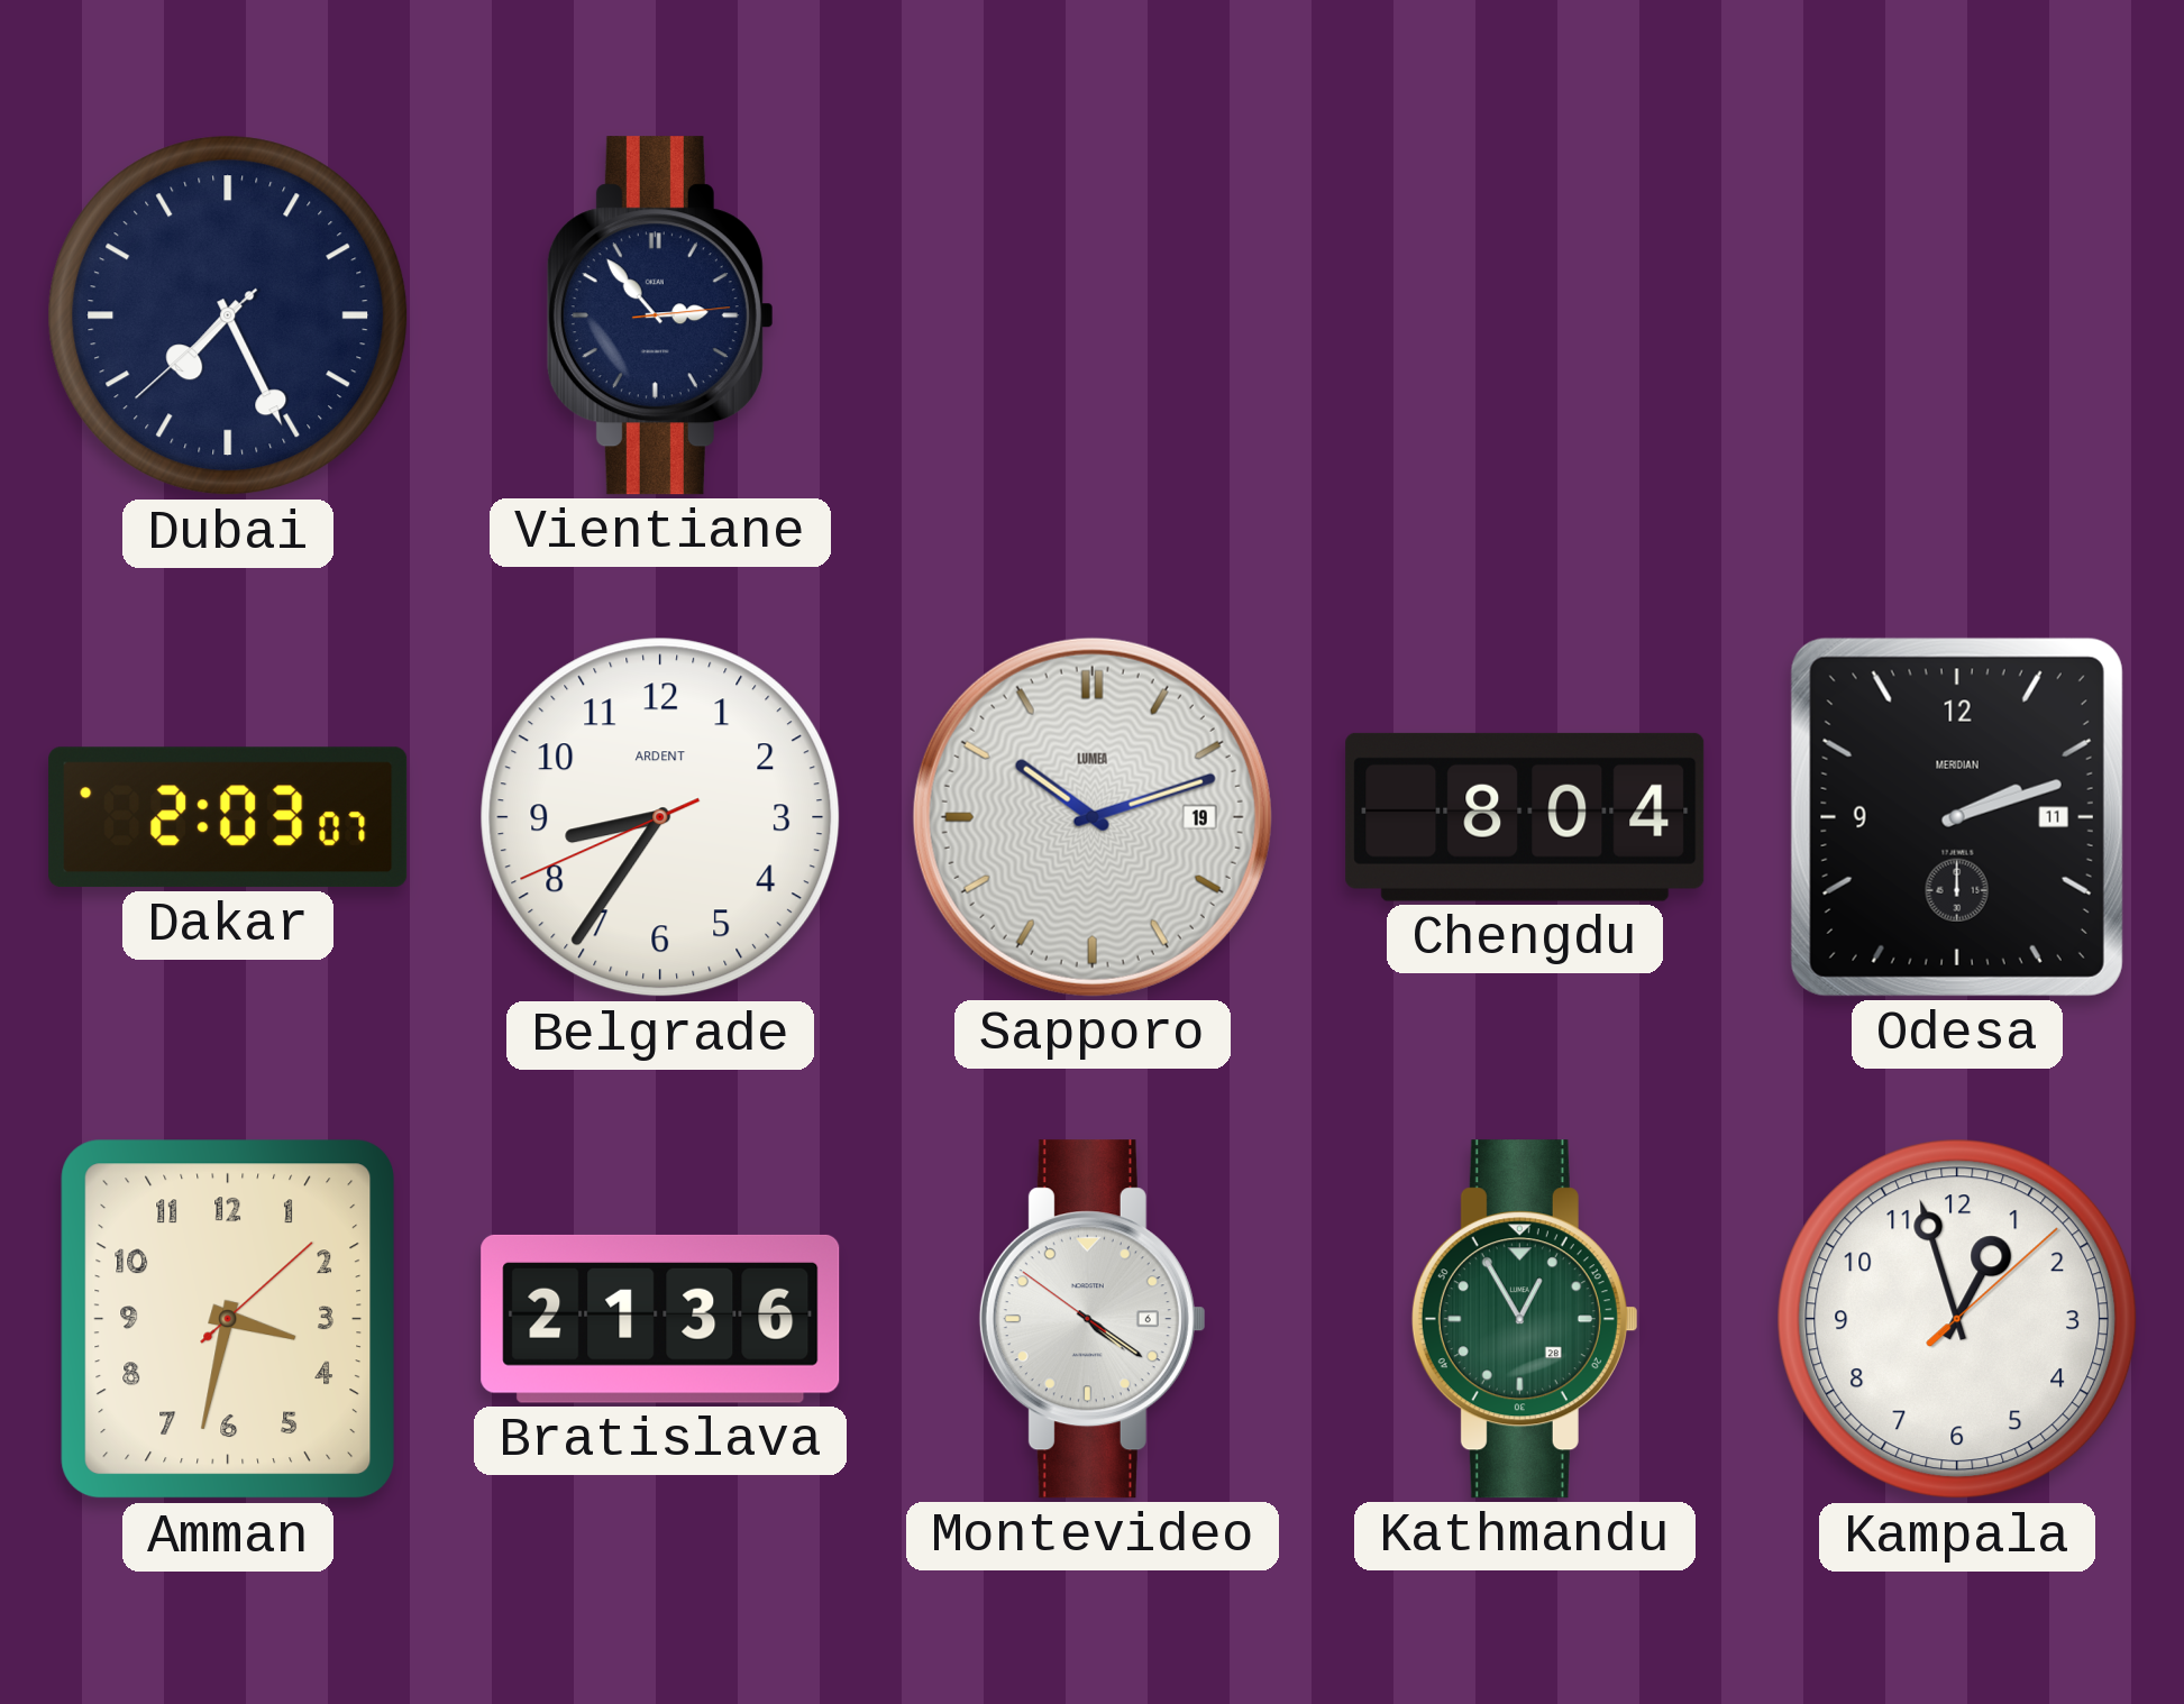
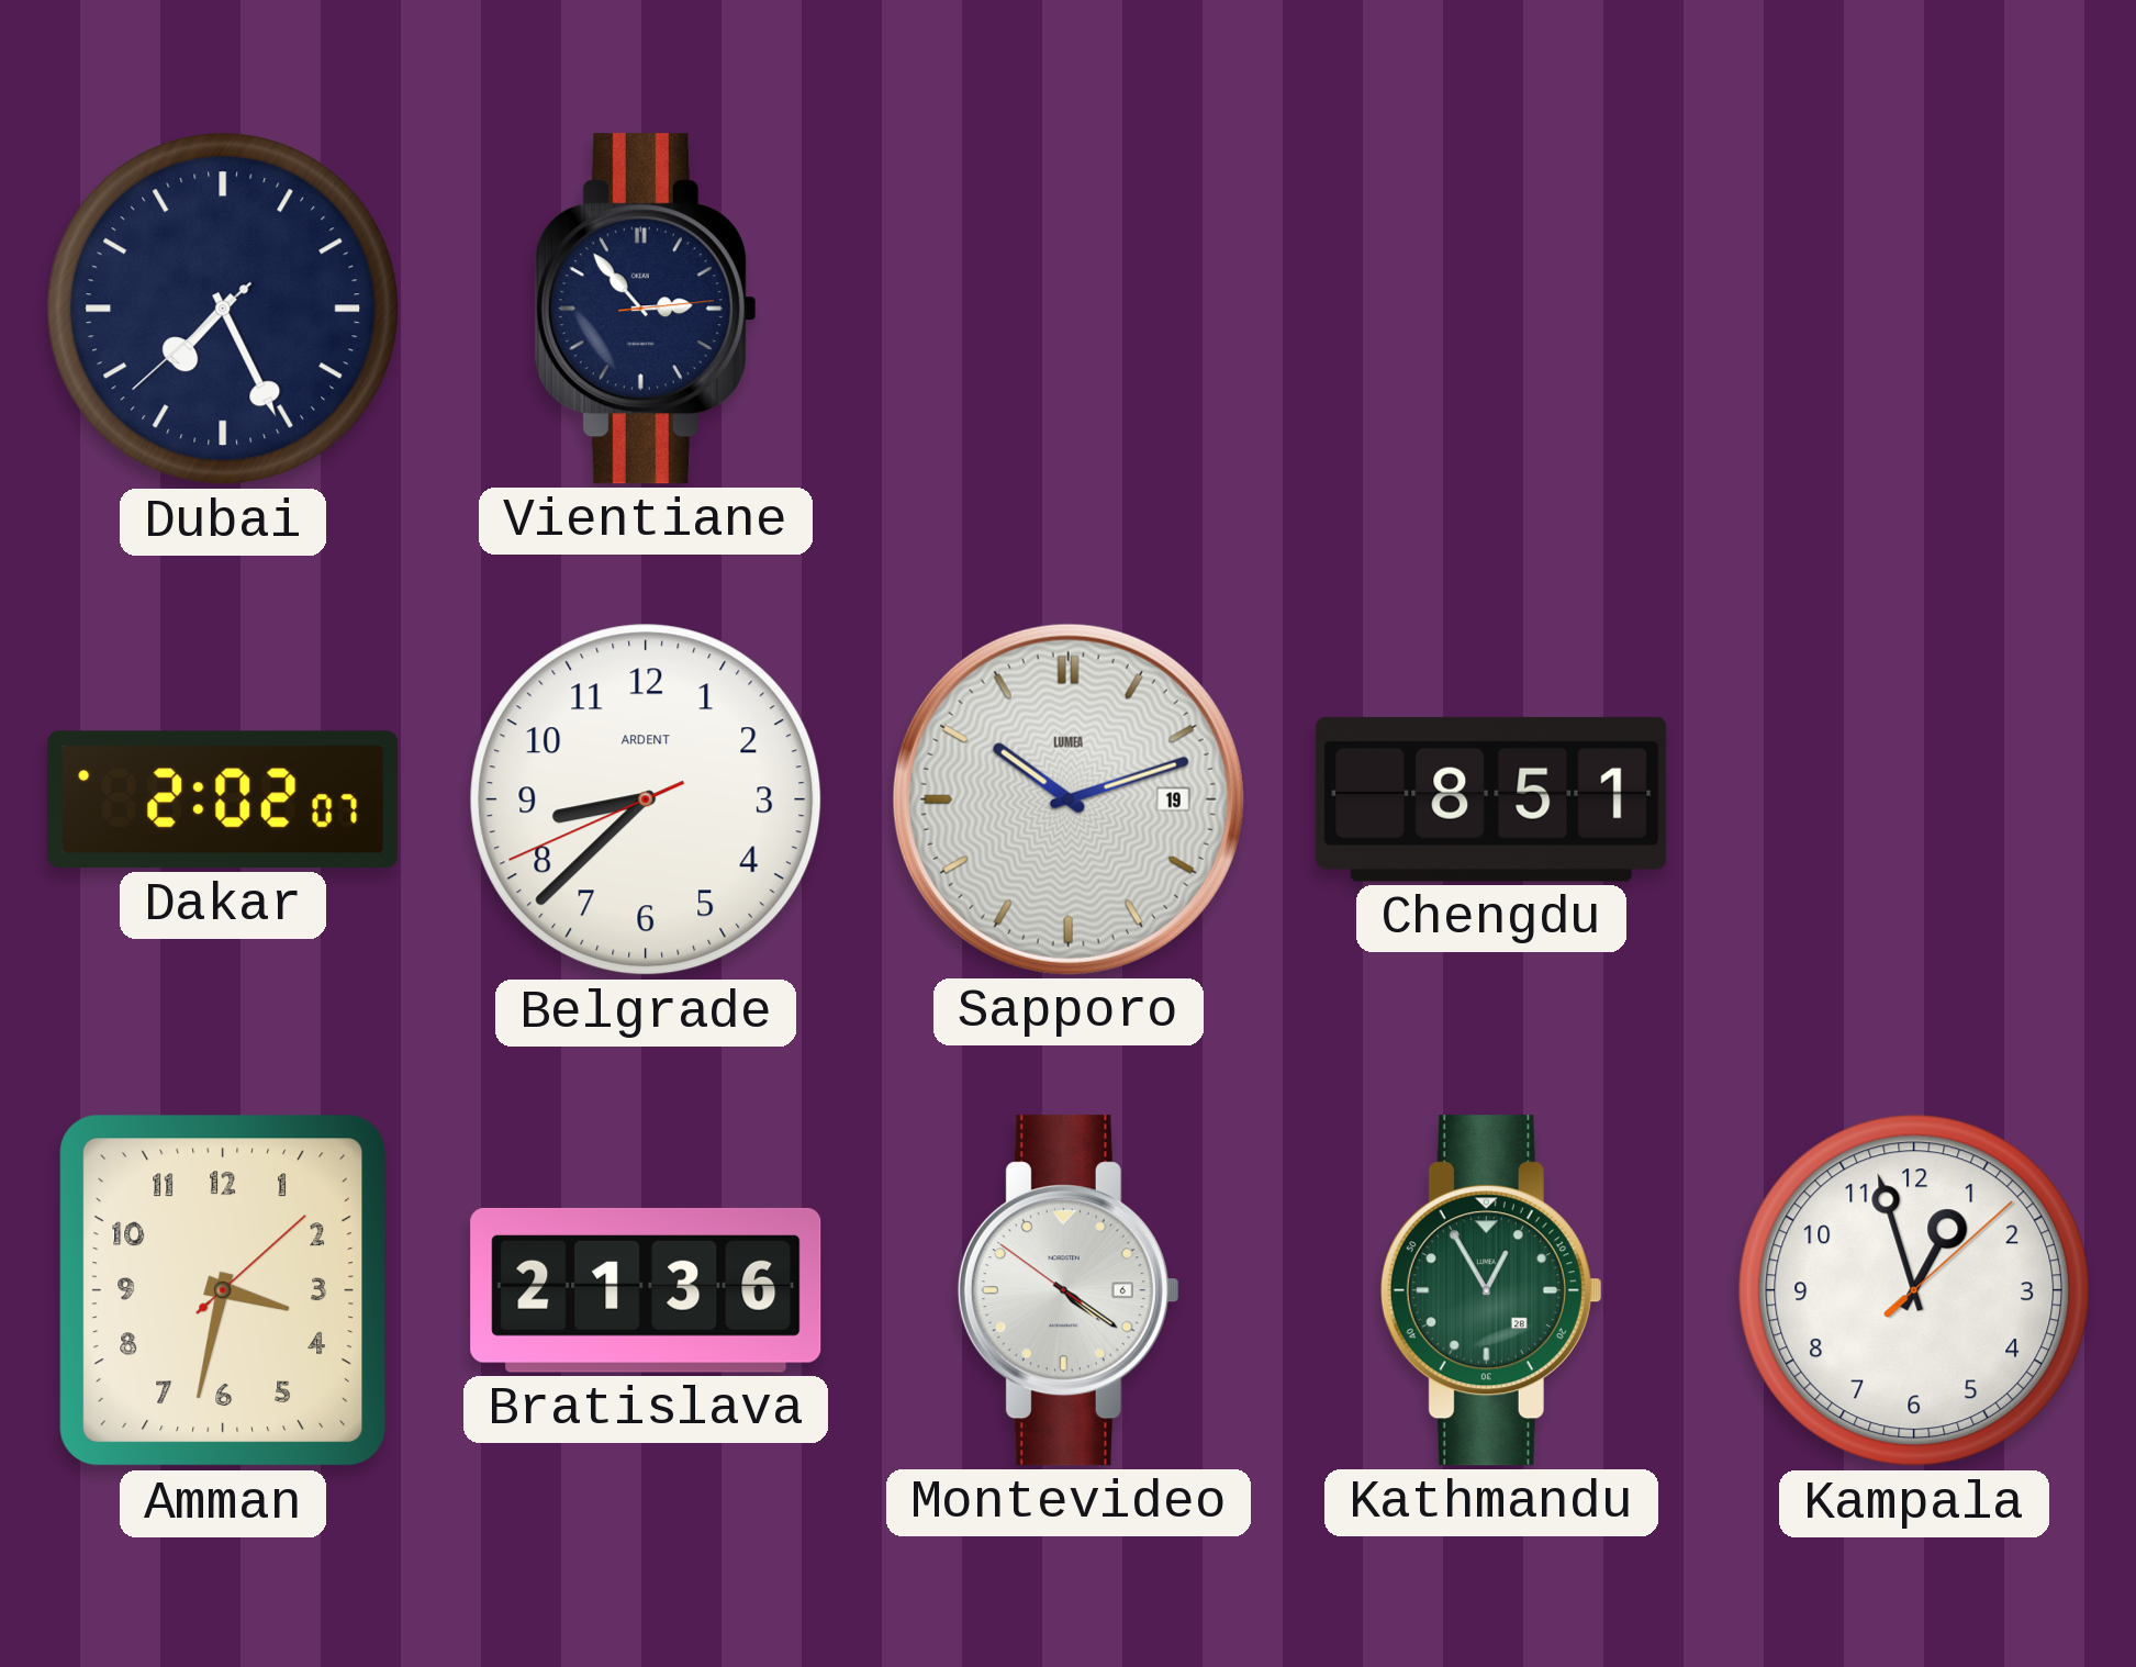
Dakar: 2:03 -> 2:02 (223, 799)
Belgrade: 8:35 -> 8:37 (646, 799)
Chengdu: 8:04 -> 8:51 (1491, 799)
Odesa: 2:12 -> none (1957, 817)
